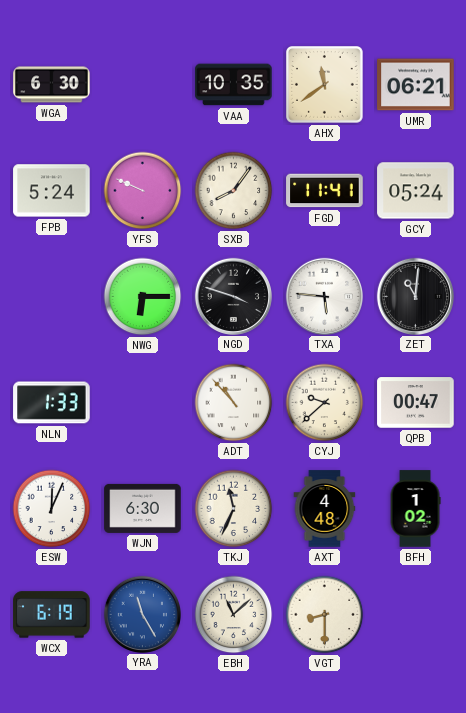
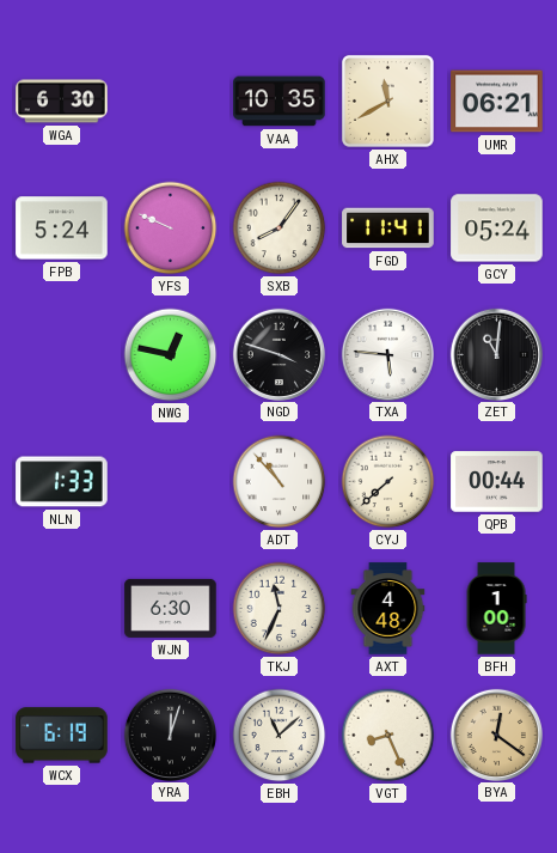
AHX: 11:39 -> 11:40 (388, 102)
NWG: 6:15 -> 12:47 (171, 355)
CYJ: 9:38 -> 7:38 (388, 482)
QPB: 00:47 -> 00:44 (497, 482)
ESW: 12:04 -> none (52, 509)
BFH: 1:02 -> 1:00 (496, 609)
YRA: 11:25 -> 12:03 (170, 735)
YRA dial: blue -> black (170, 735)
VGT: 8:30 -> 8:26 (388, 736)
BYA: none -> 12:21 (496, 735)
